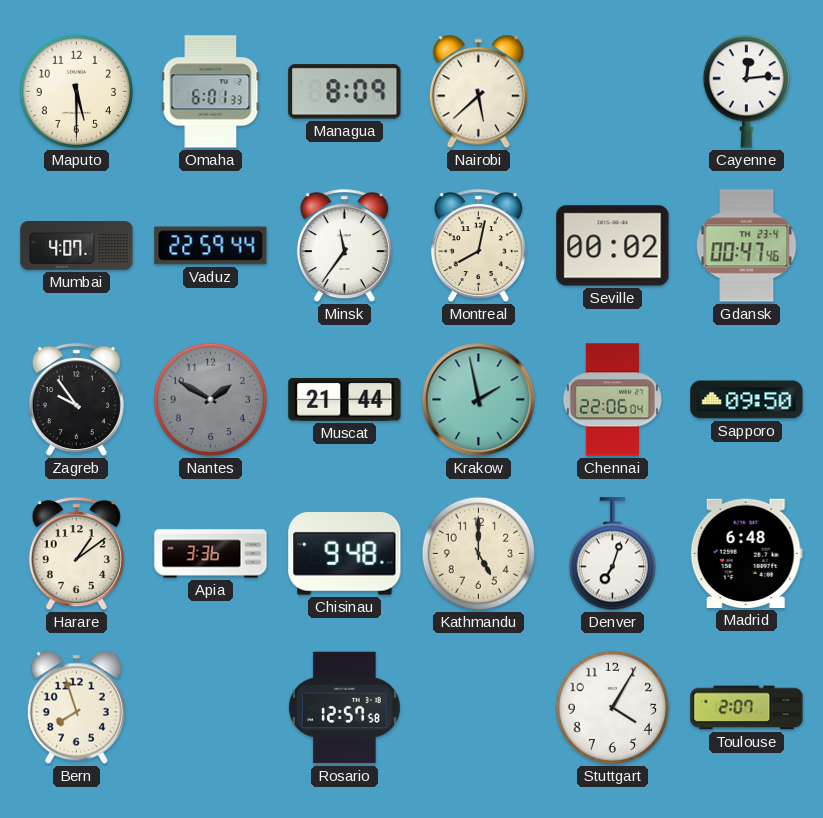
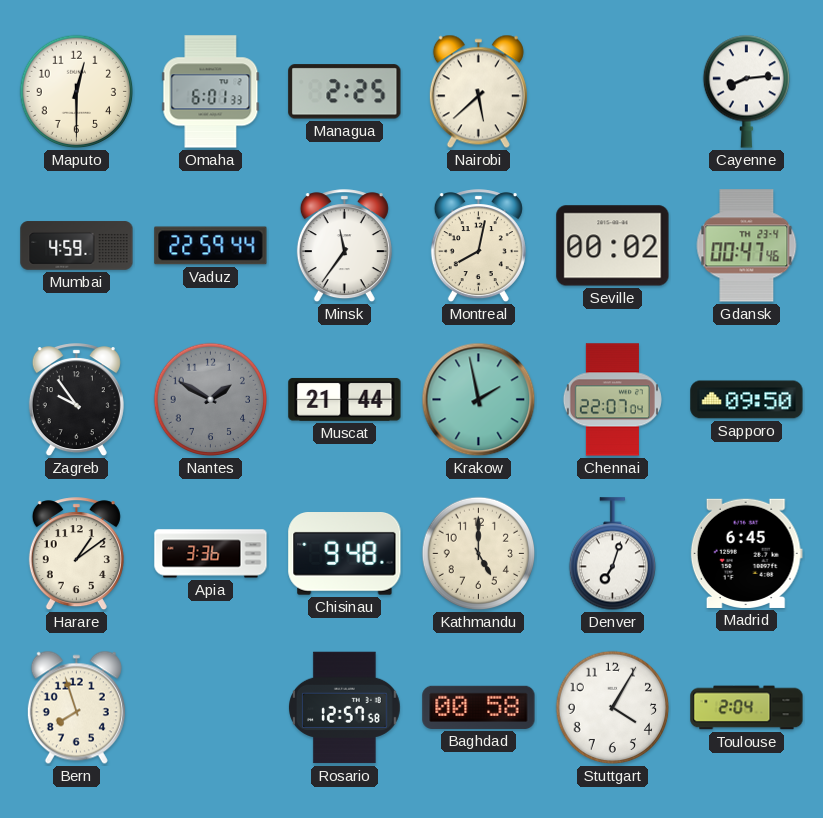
Maputo: 5:30 -> 12:30 (77, 92)
Managua: 8:09 -> 2:25 (345, 92)
Cayenne: 12:14 -> 8:14 (746, 91)
Mumbai: 4:07 -> 4:59 (77, 246)
Chennai: 22:06 -> 22:07 (612, 400)
Madrid: 6:48 -> 6:45 (746, 553)
Baghdad: none -> 00:58 (479, 707)
Toulouse: 2:07 -> 2:04 (747, 708)
